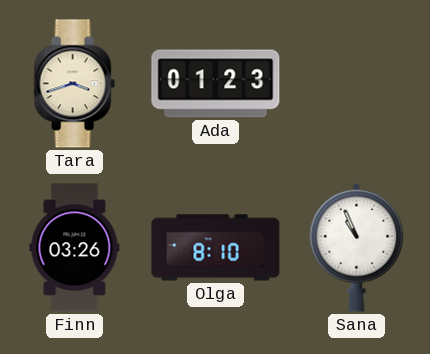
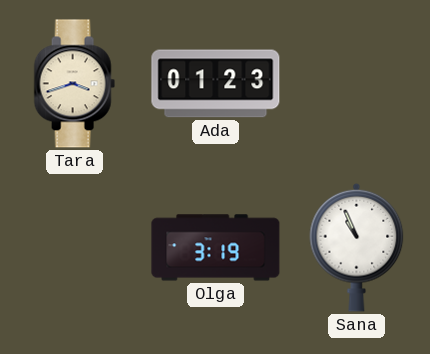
Finn: 03:26 -> none (75, 248)
Olga: 8:10 -> 3:19 (216, 248)
